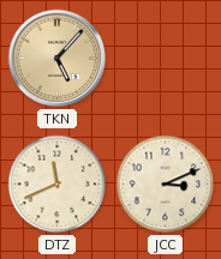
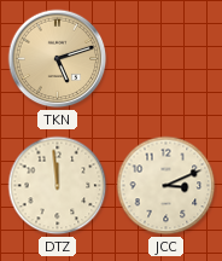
TKN: 5:07 -> 5:12 (58, 59)
DTZ: 11:41 -> 11:59 (58, 186)
